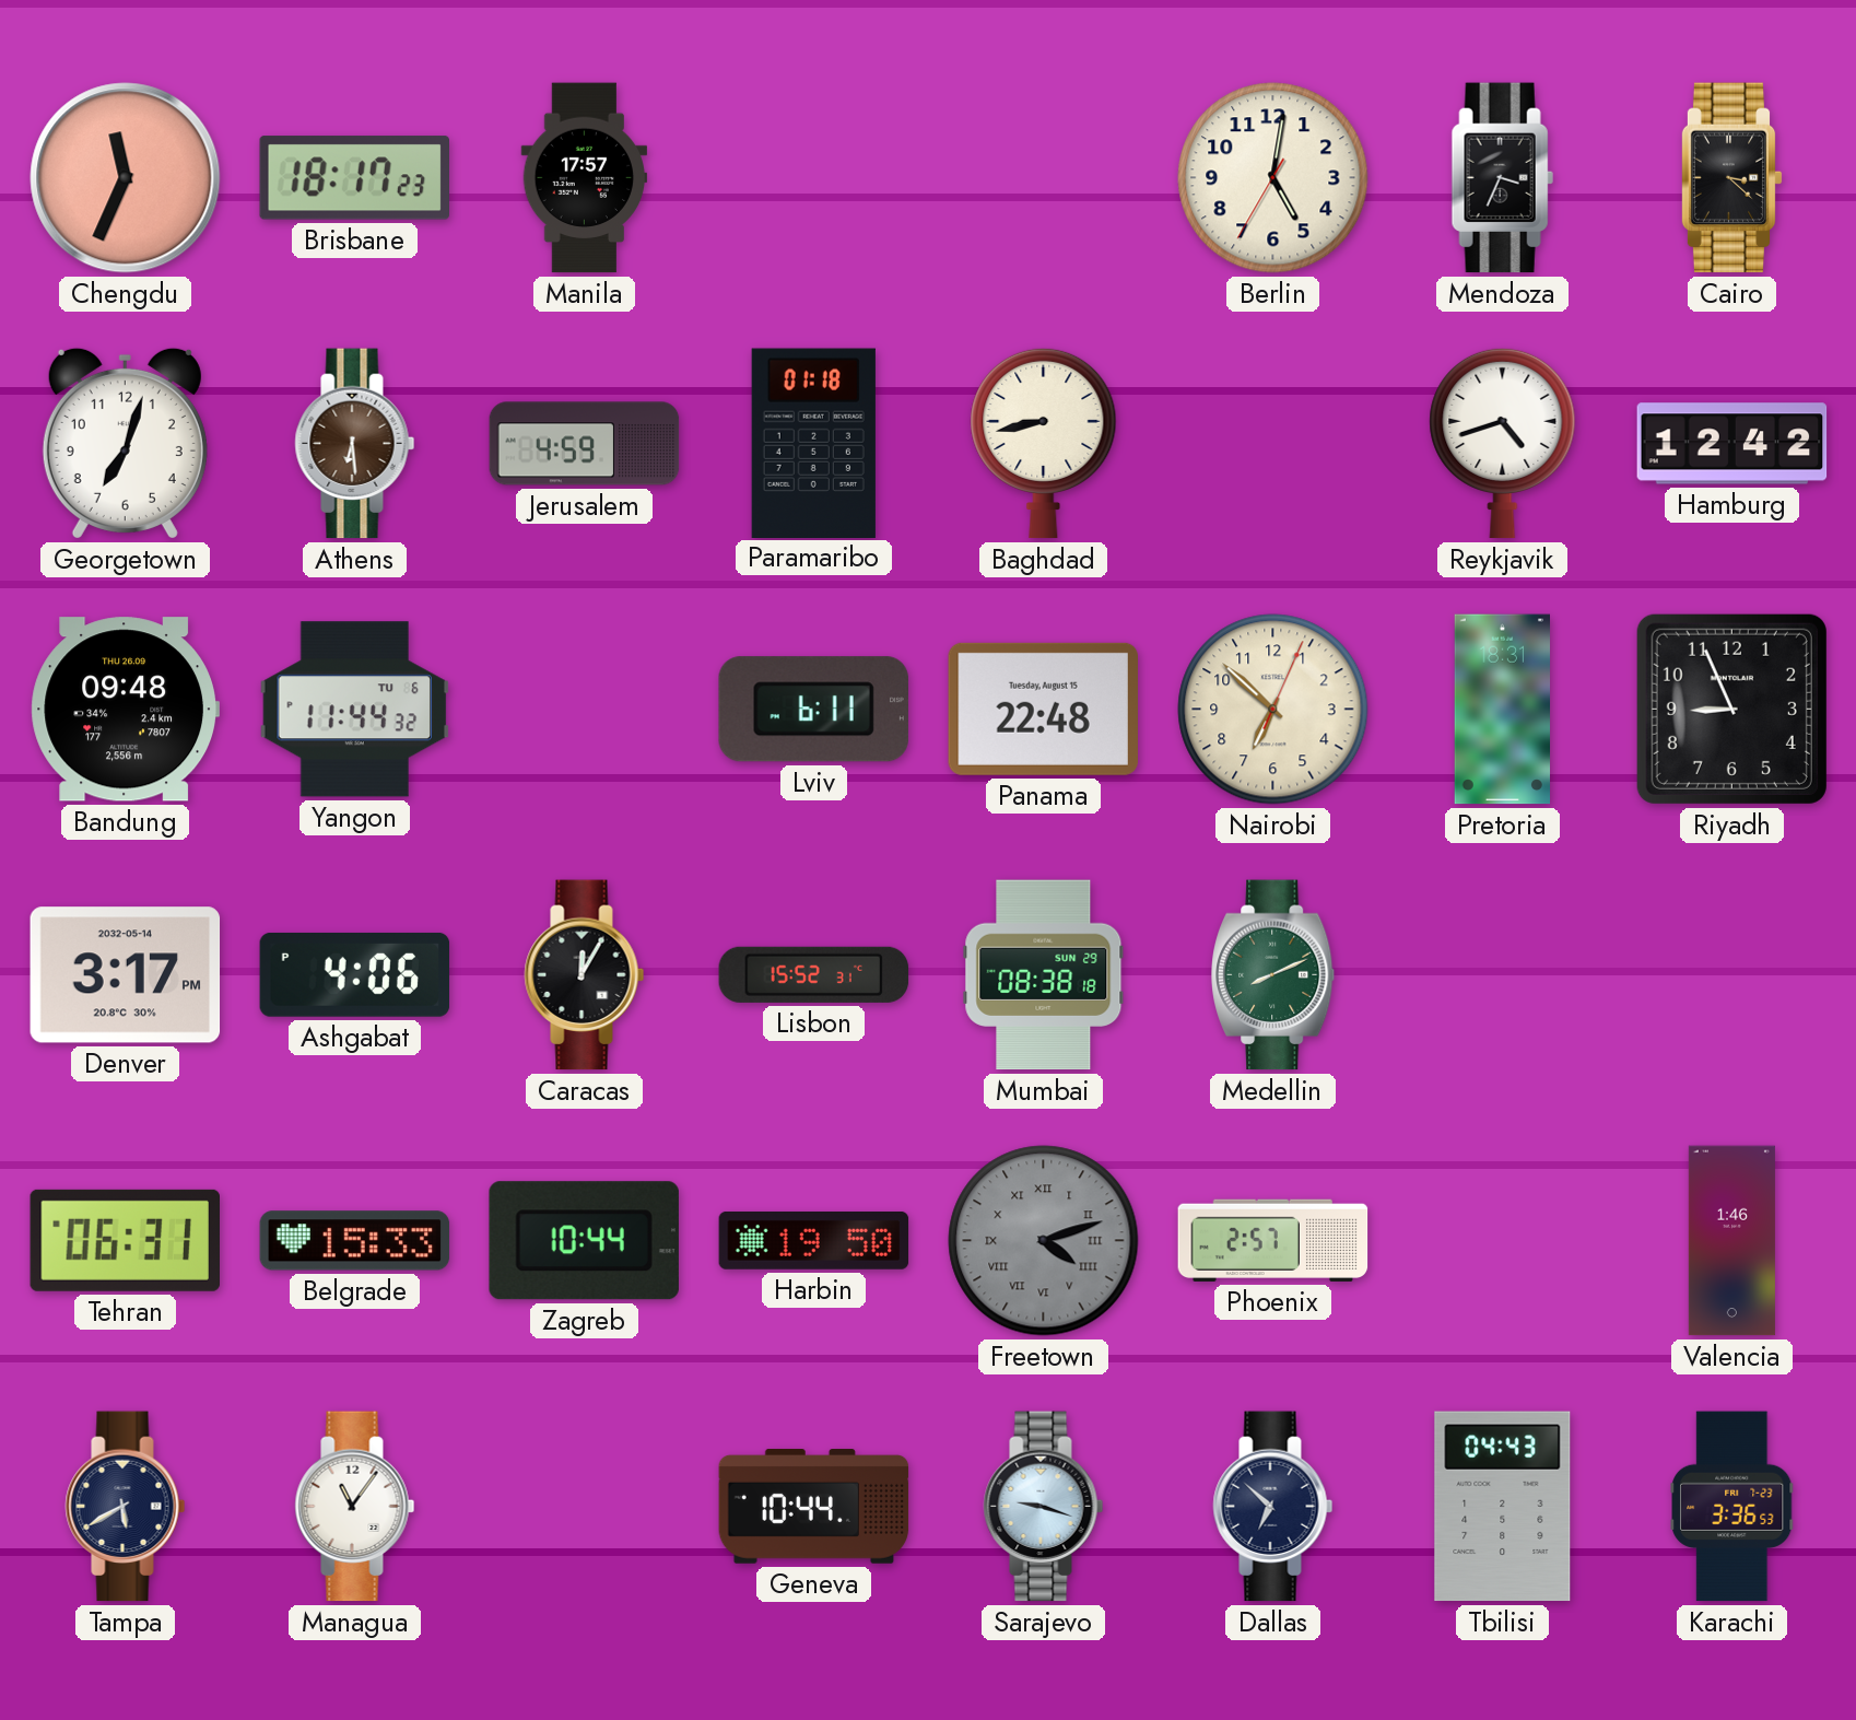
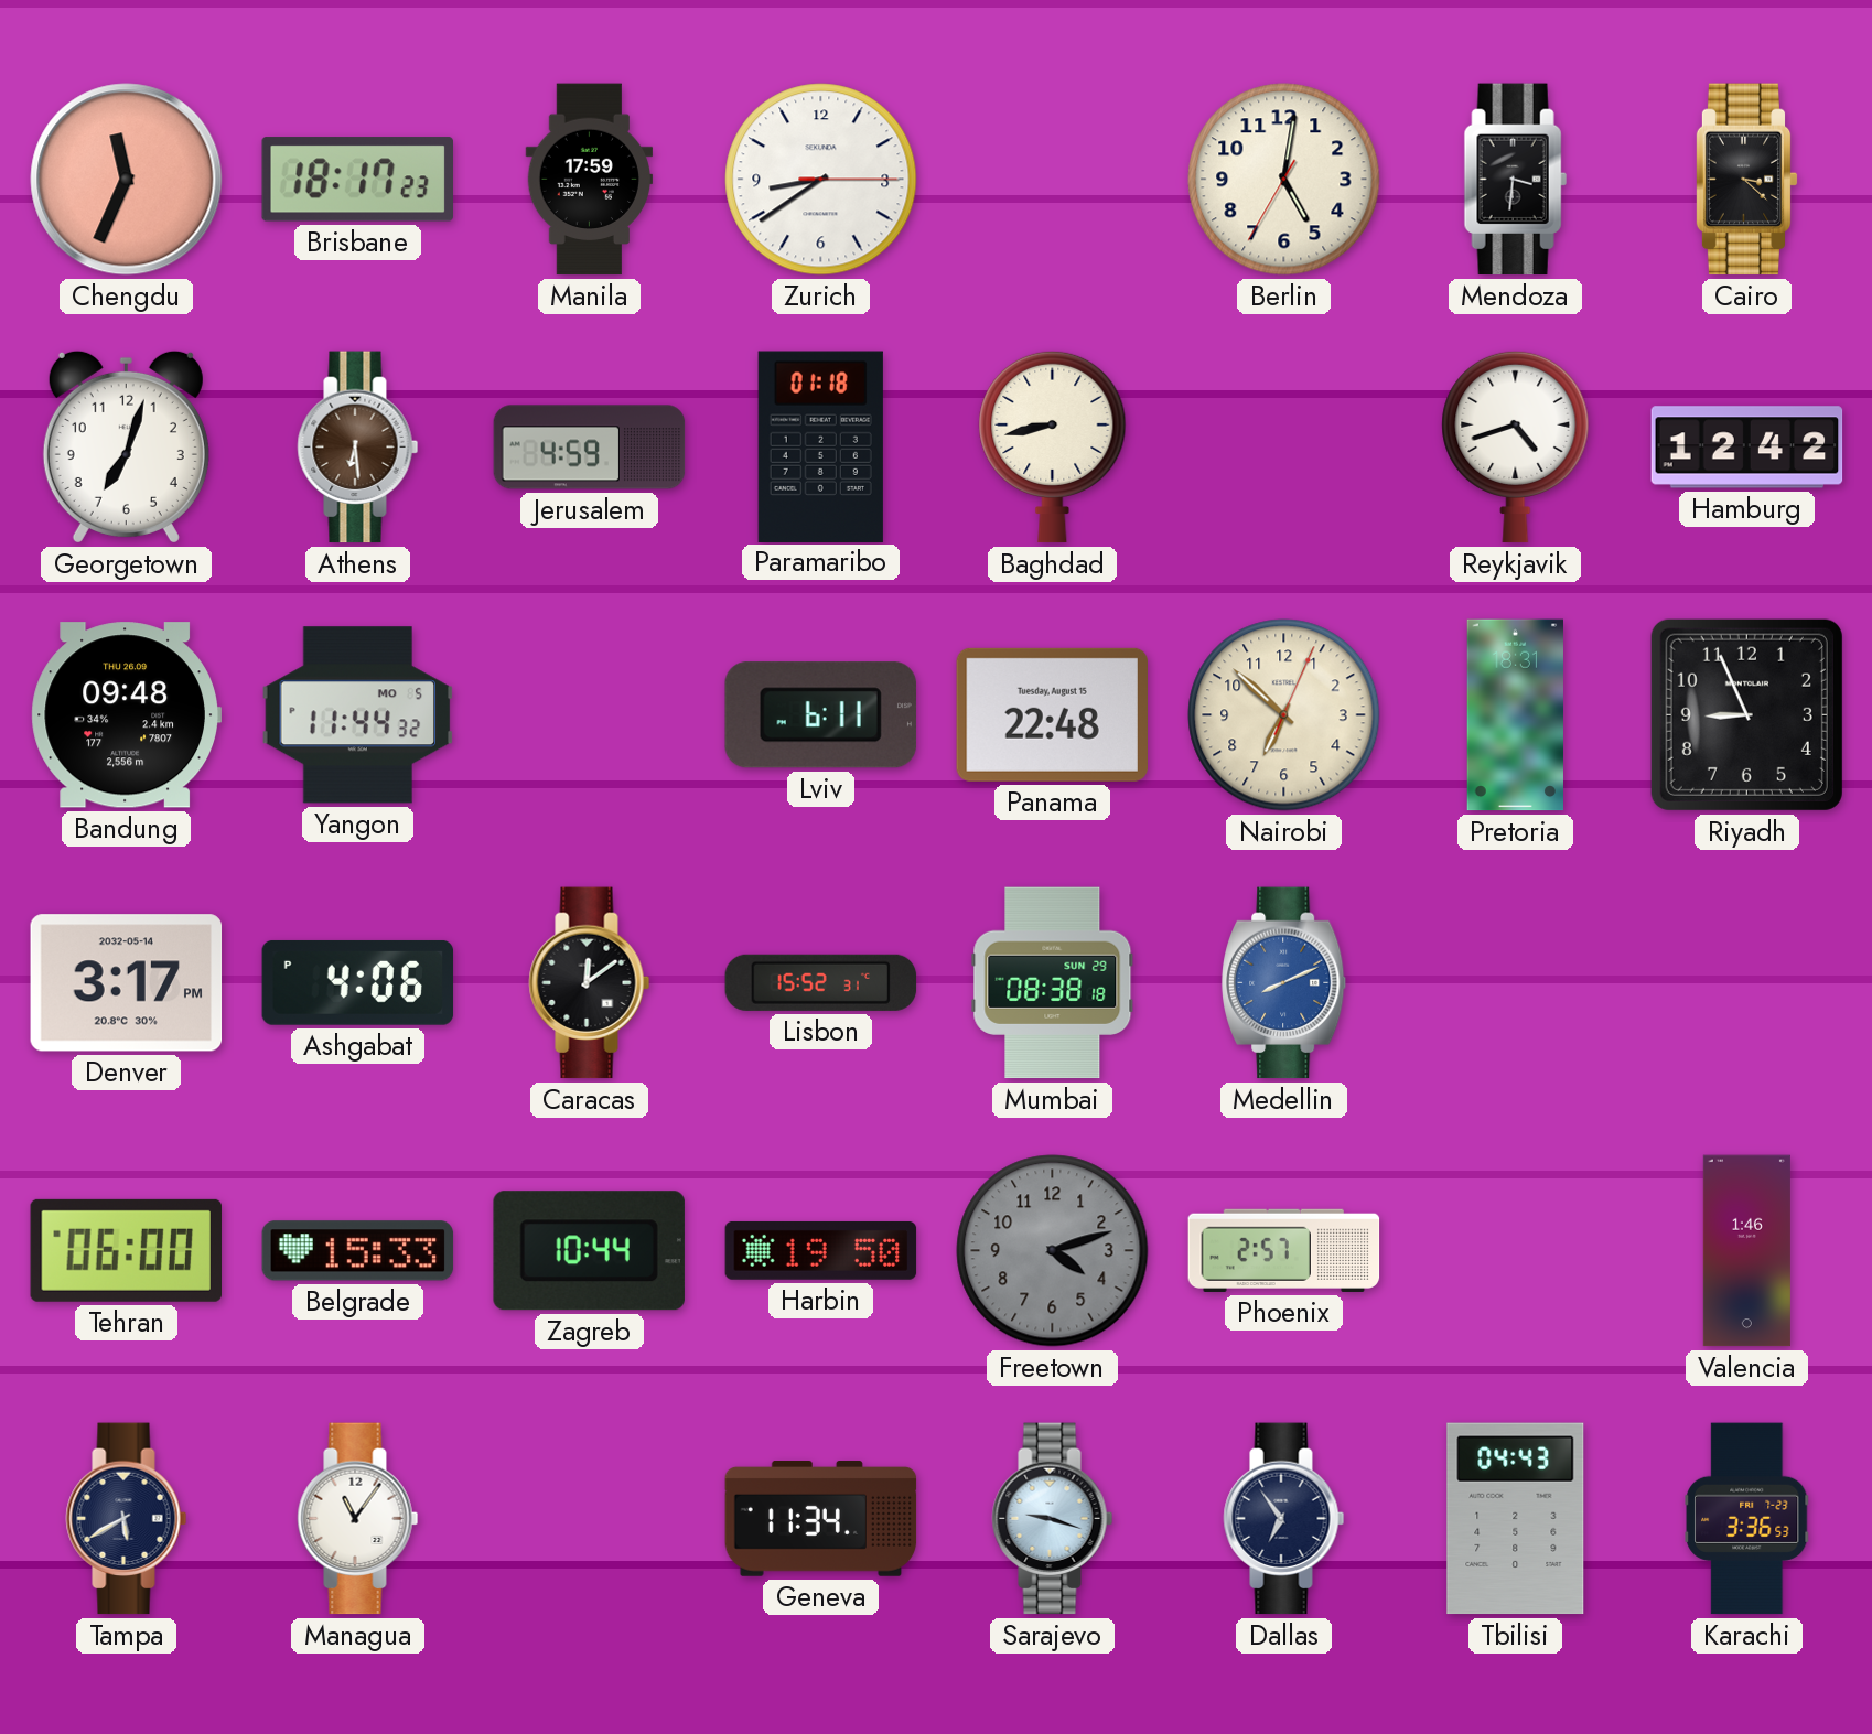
Manila: 17:57 -> 17:59 (590, 180)
Zurich: none -> 8:39 (821, 180)
Mendoza: 3:34 -> 3:31 (1515, 180)
Yangon date: TU 6 -> MO 5 (358, 715)
Caracas: 12:05 -> 12:09 (590, 983)
Medellin dial: green -> blue (1285, 983)
Tehran: 06:31 -> 06:00 (126, 1250)
Freetown numerals: Roman -> Arabic (1053, 1251)
Geneva: 10:44 -> 11:34 (821, 1519)
Dallas: 6:52 -> 6:54 (1284, 1519)
